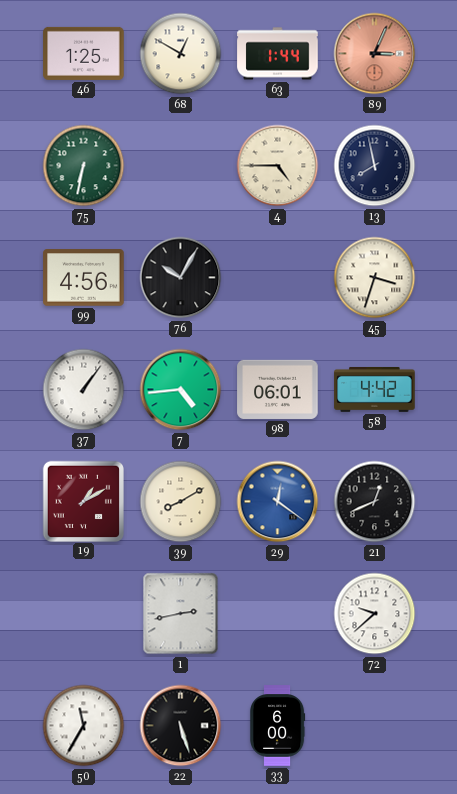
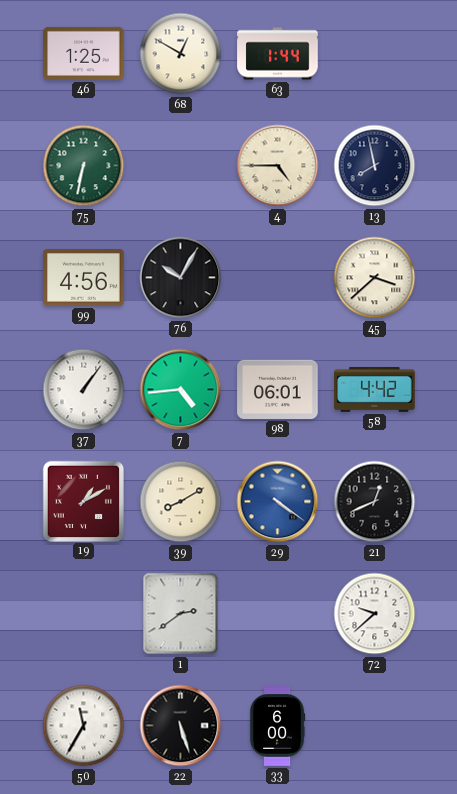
89: 3:04 -> none (375, 54)
45: 3:33 -> 3:38 (375, 278)
29: 12:21 -> 4:21 (278, 502)
1: 2:43 -> 2:39 (181, 614)
